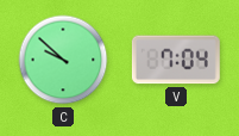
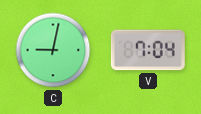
C: 9:52 -> 9:02 (53, 50)
